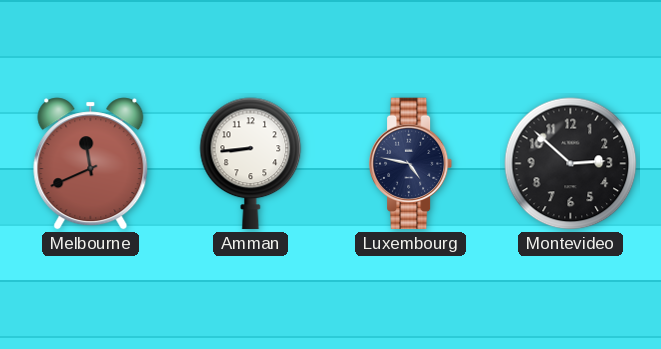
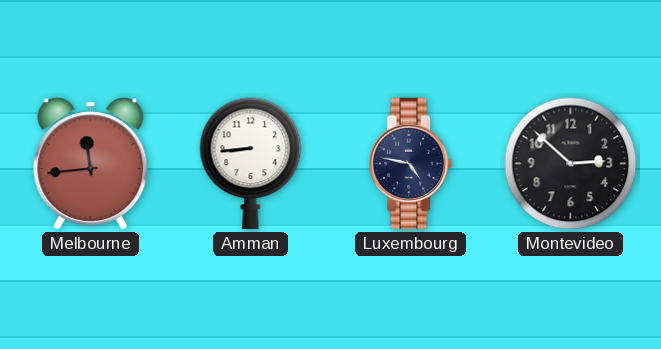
Melbourne: 11:41 -> 11:44 (91, 164)
